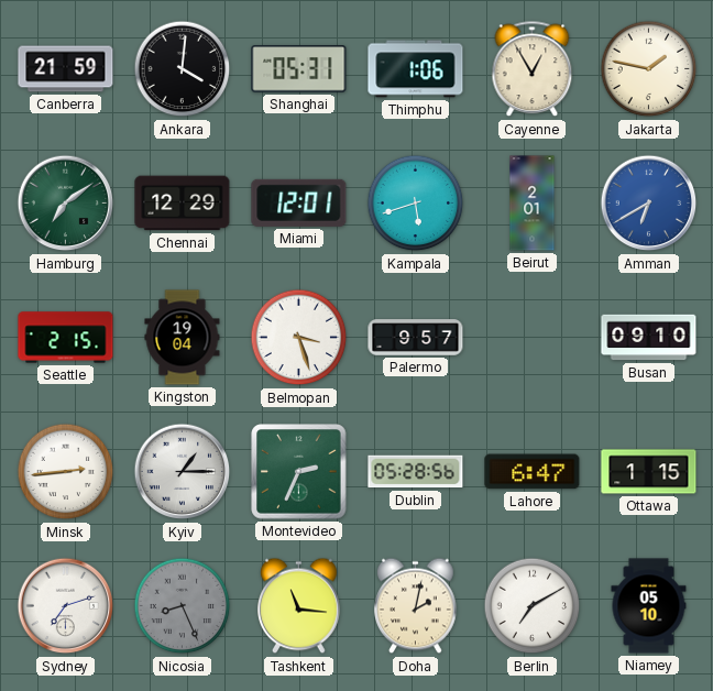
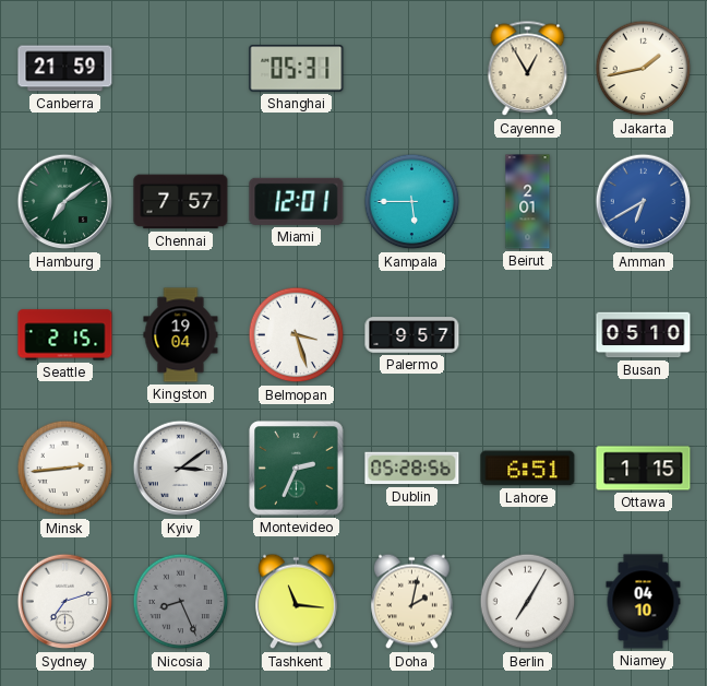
Ankara: 4:01 -> none (183, 69)
Thimphu: 1:06 -> none (416, 69)
Jakarta: 1:47 -> 1:43 (644, 69)
Chennai: 12:29 -> 7:57 (181, 202)
Kampala: 5:42 -> 5:45 (412, 202)
Busan: 09:10 -> 05:10 (644, 335)
Kyiv: 1:15 -> 3:09 (181, 469)
Lahore: 6:47 -> 6:51 (528, 469)
Berlin: 7:10 -> 7:05 (528, 602)
Niamey: 05:10 -> 04:10 (644, 602)
